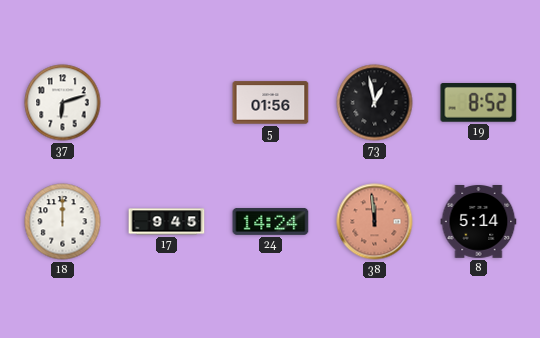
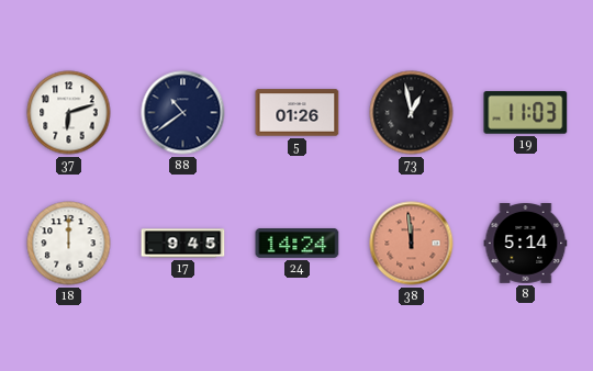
88: none -> 10:39 (183, 113)
5: 01:56 -> 01:26 (298, 113)
19: 8:52 -> 11:03 (526, 113)
